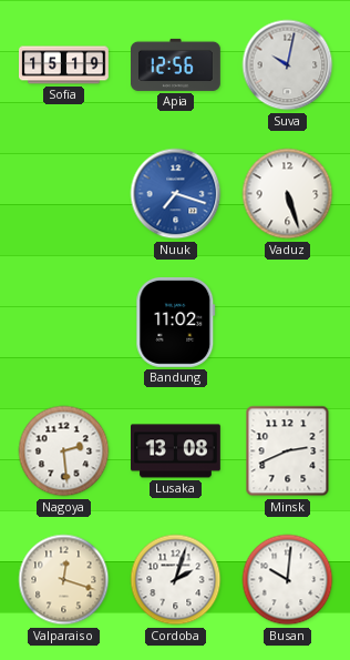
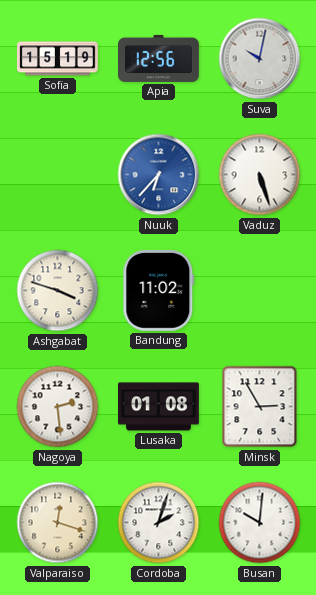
Nuuk: 7:18 -> 6:37 (159, 175)
Ashgabat: none -> 3:48 (58, 291)
Lusaka: 13:08 -> 01:08 (159, 407)
Minsk: 2:41 -> 2:55 (260, 407)
